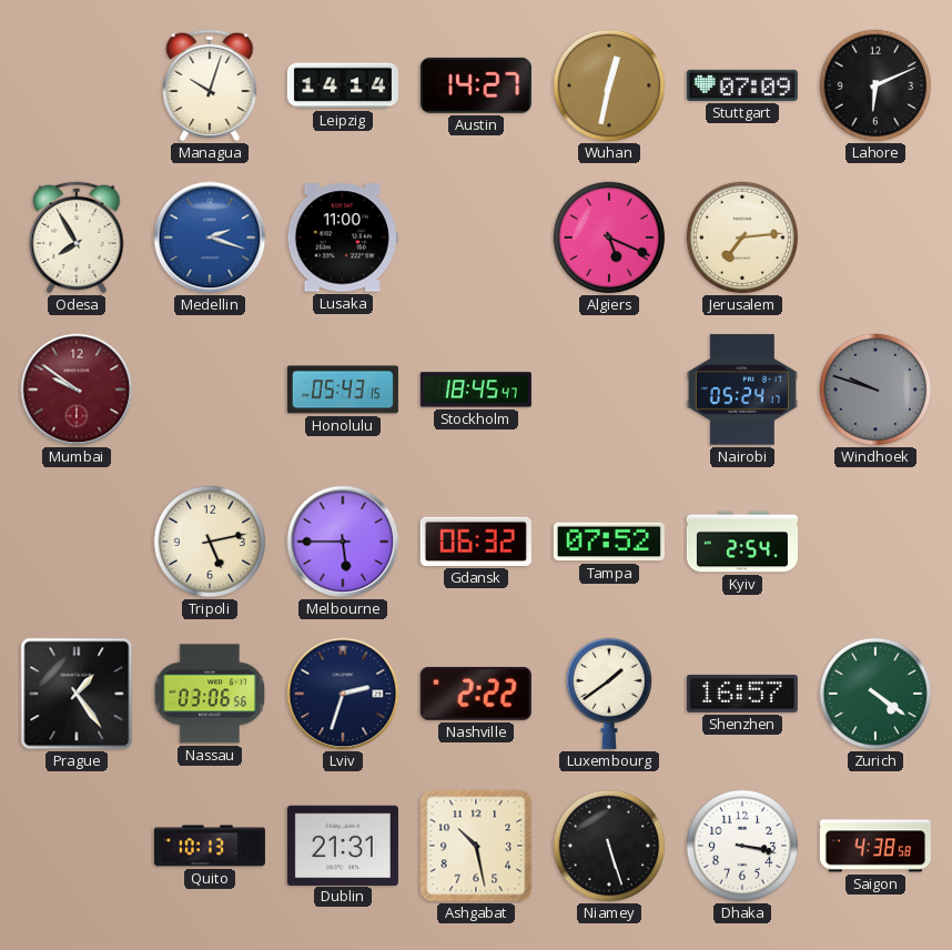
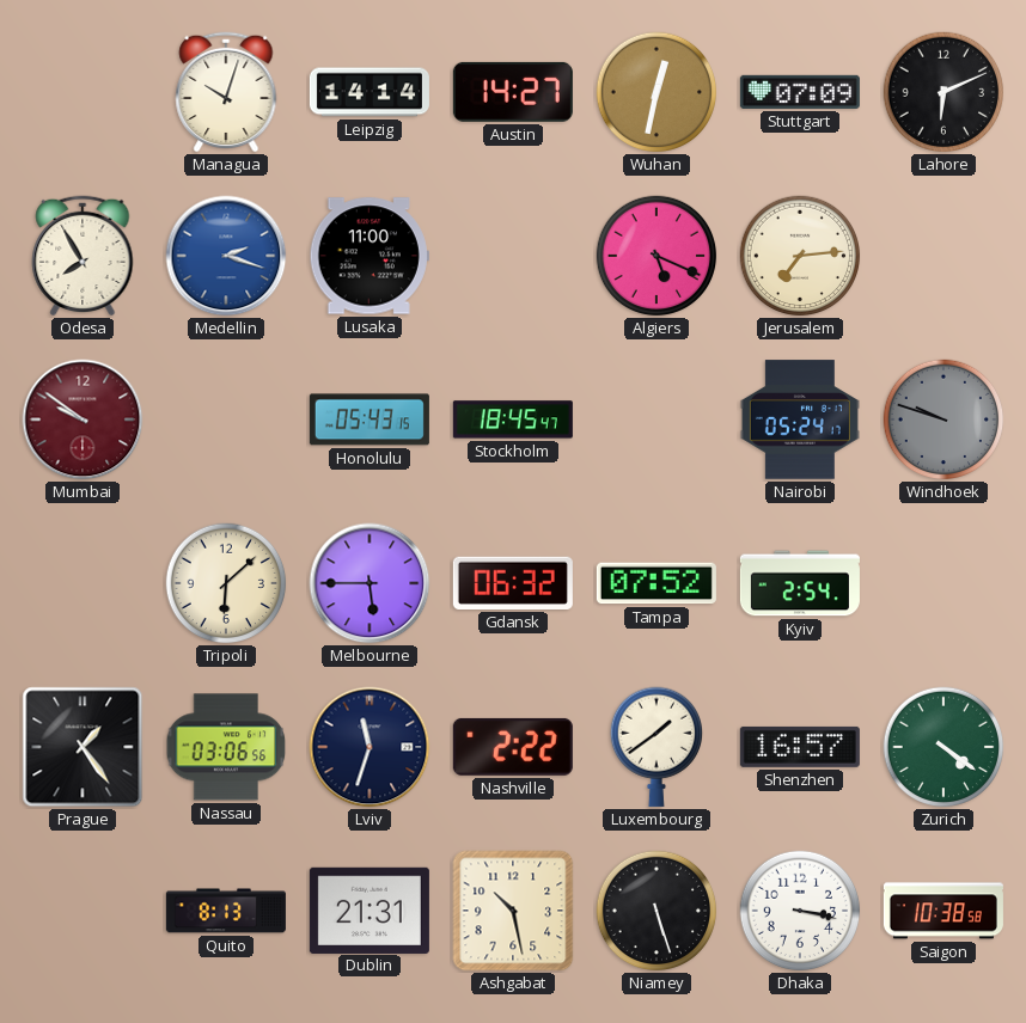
Tripoli: 5:13 -> 6:08 (226, 583)
Lviv: 2:33 -> 11:33 (370, 747)
Quito: 10:13 -> 8:13 (226, 911)
Saigon: 4:38 -> 10:38 (943, 911)
